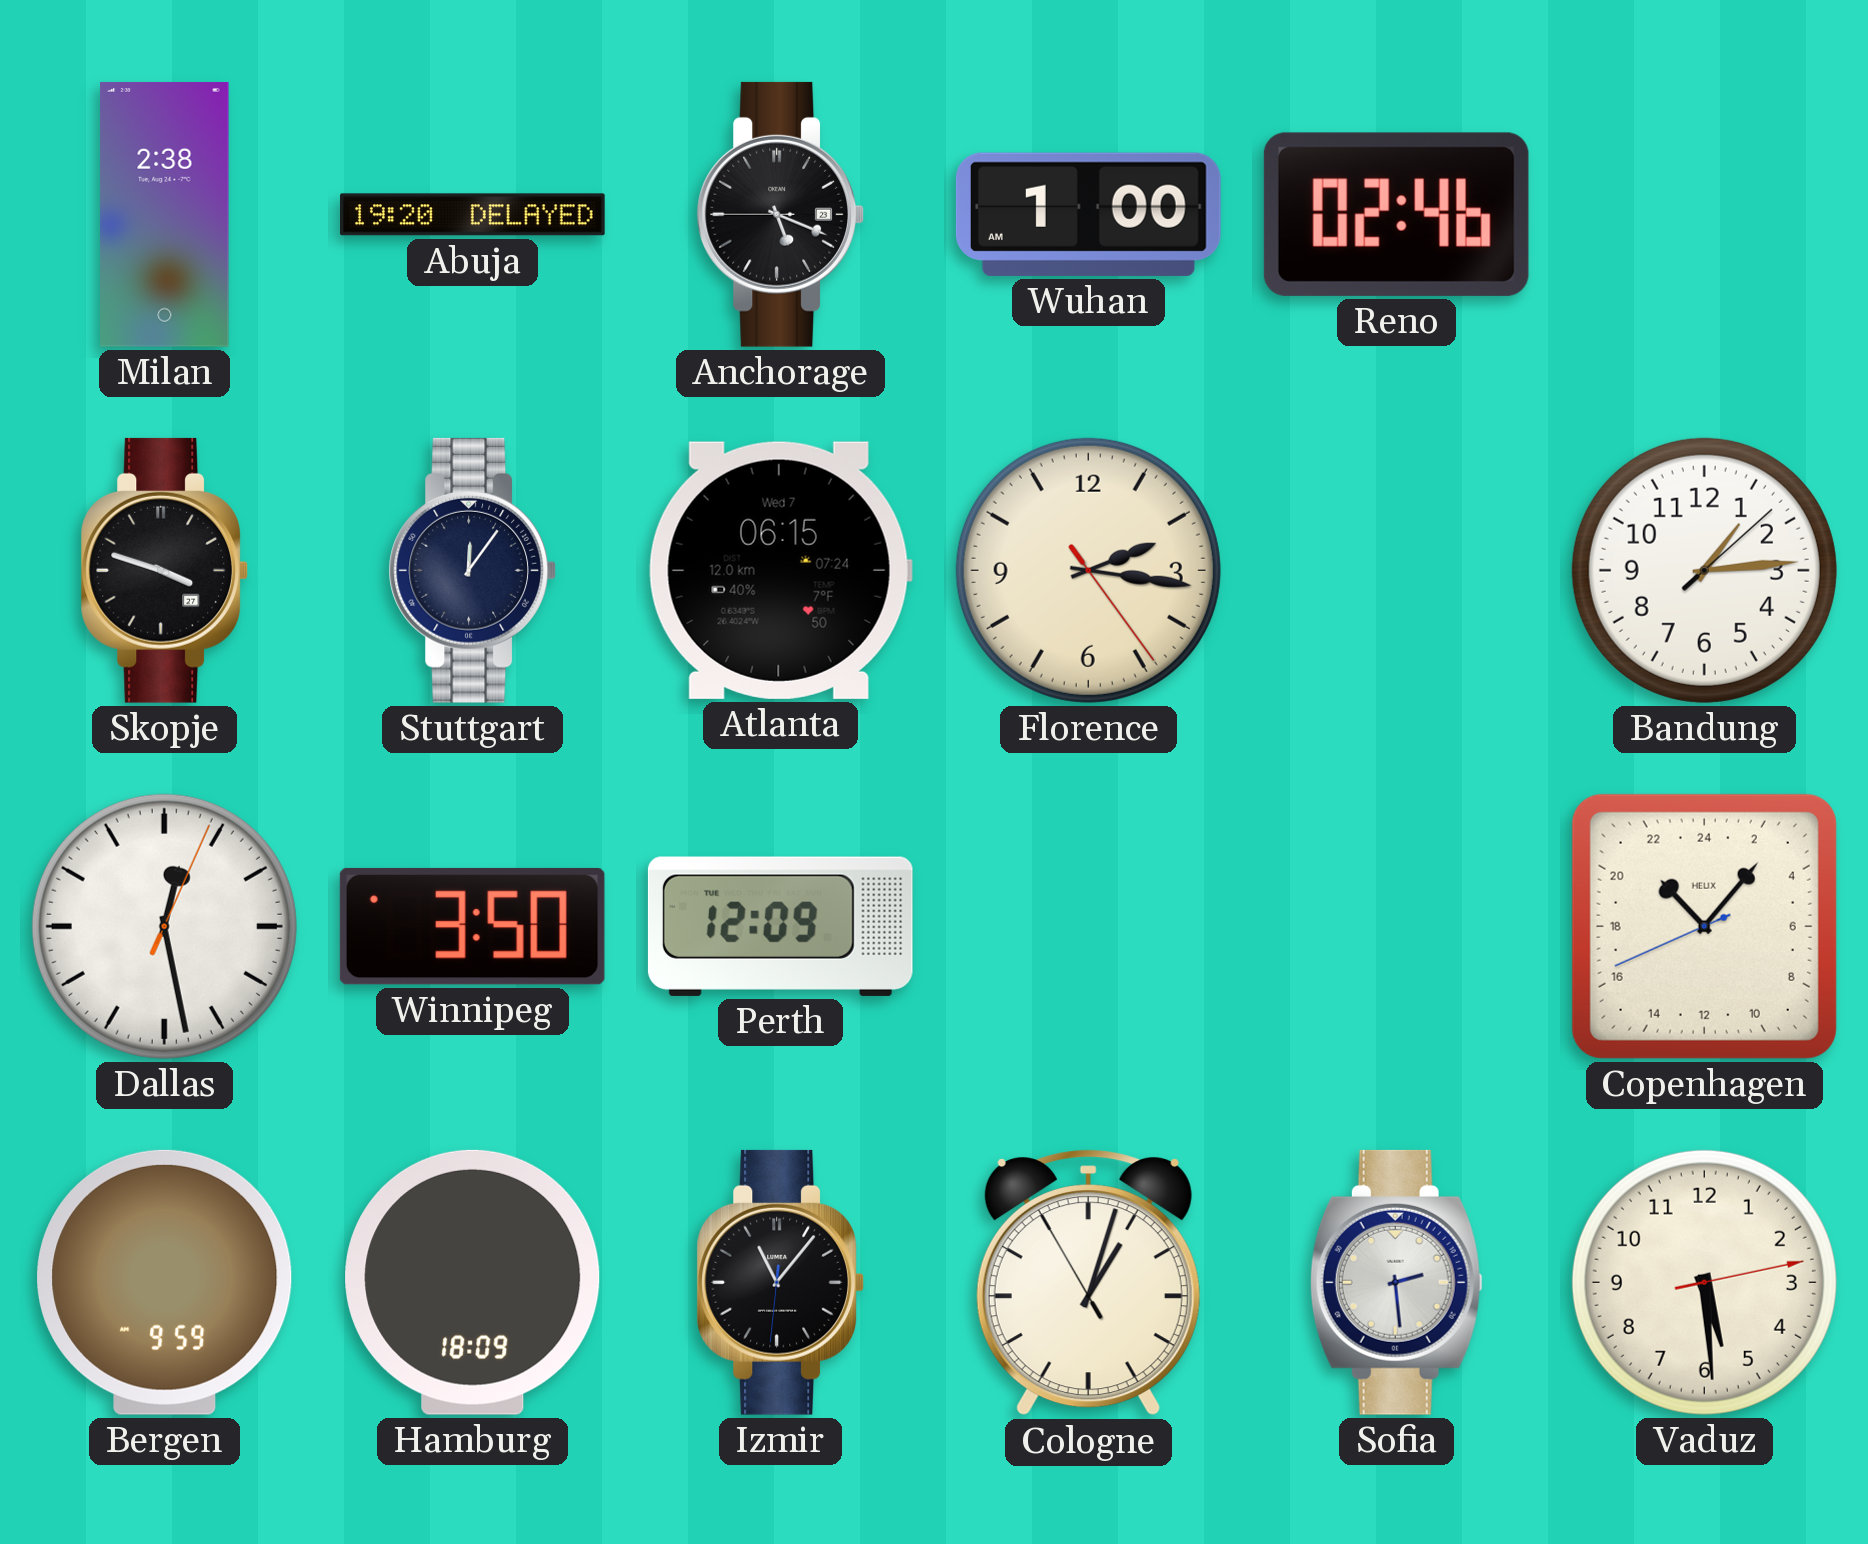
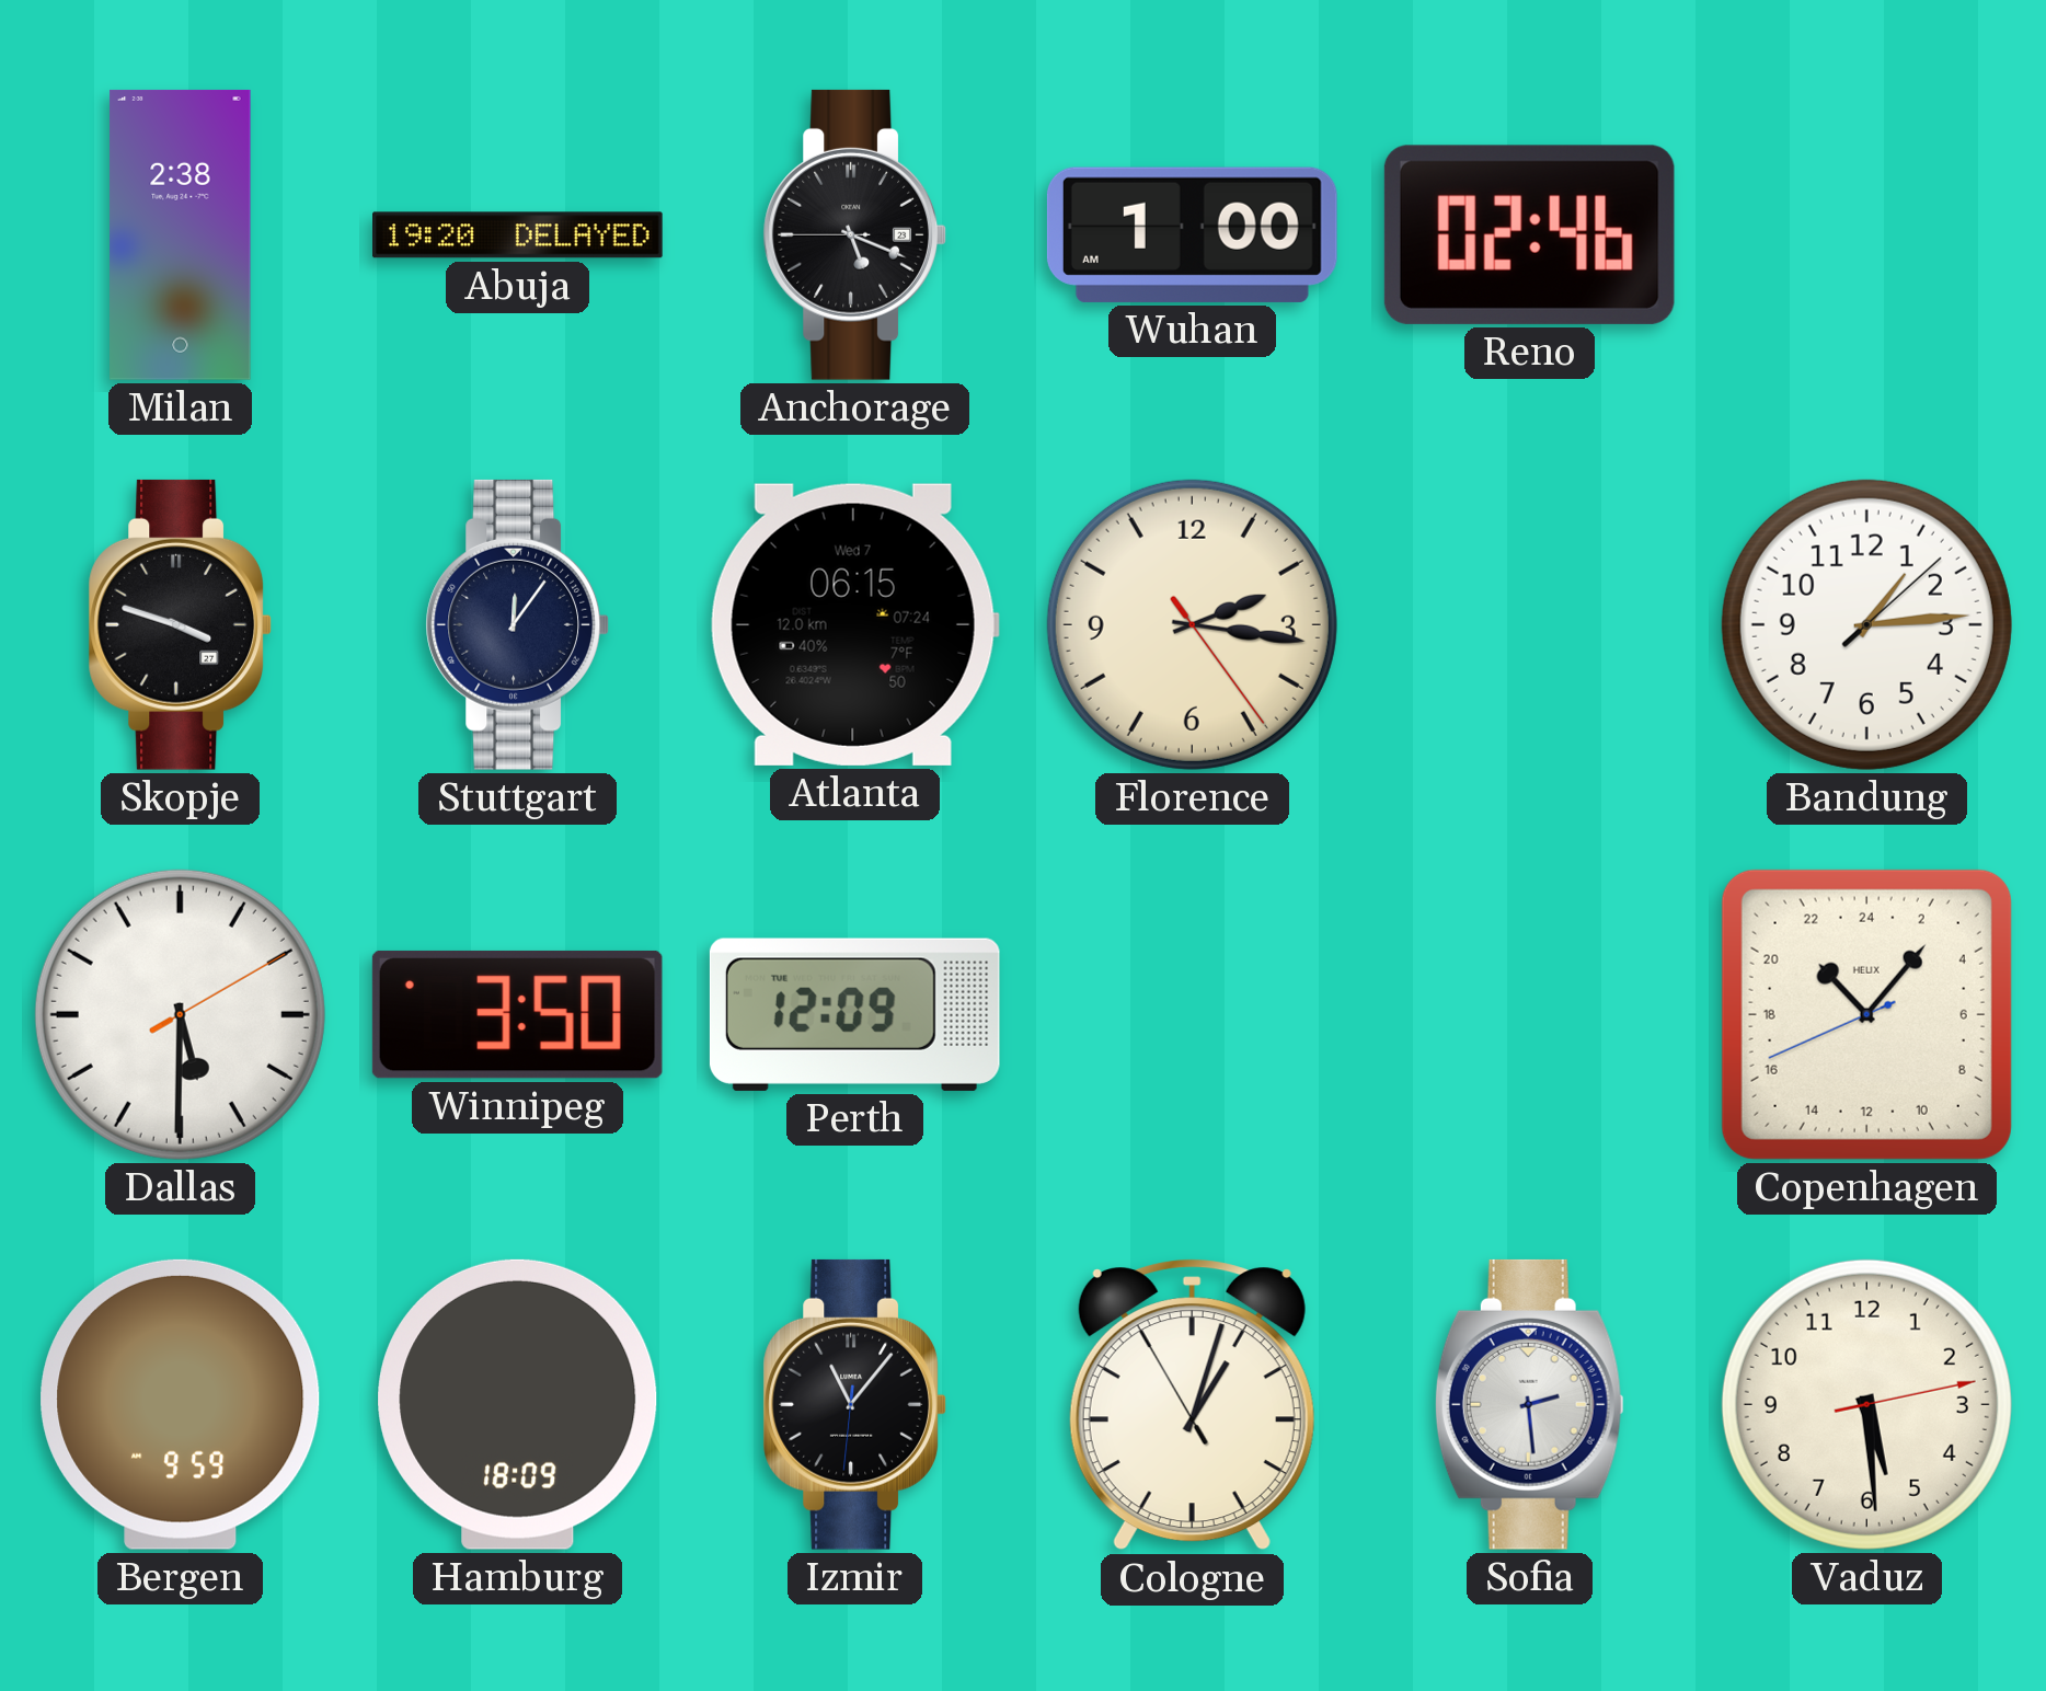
Dallas: 12:28 -> 5:30 (180, 1014)
